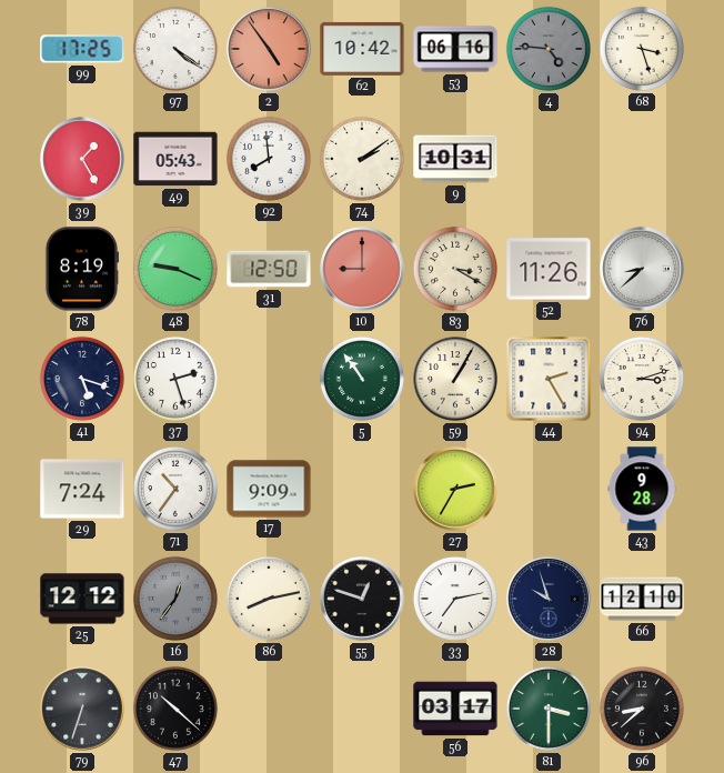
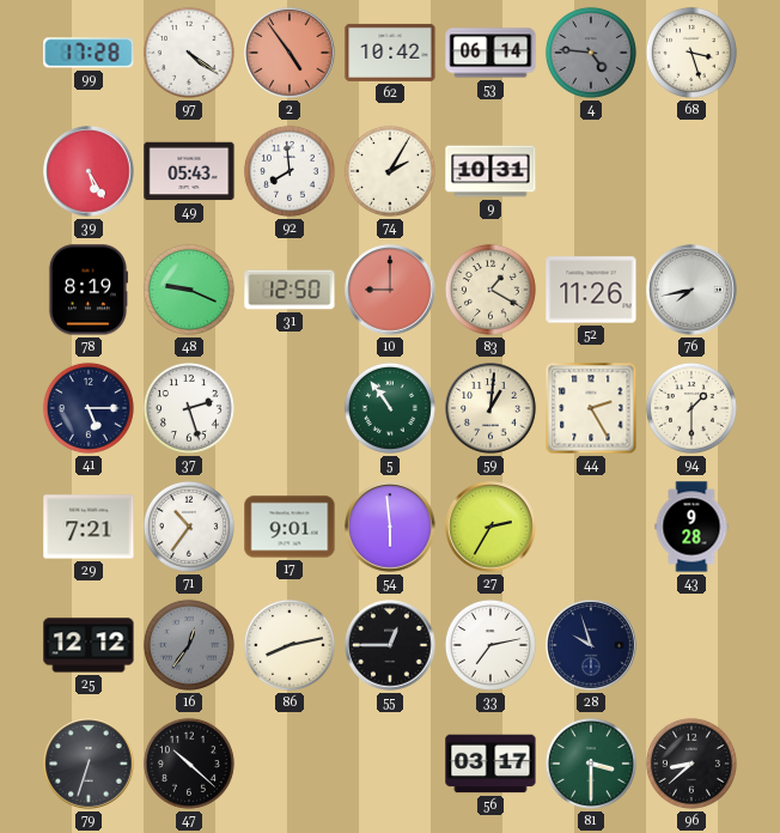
99: 17:25 -> 17:28 (89, 53)
53: 06:16 -> 06:14 (490, 53)
39: 1:25 -> 5:25 (89, 171)
74: 2:09 -> 2:05 (390, 171)
83: 3:20 -> 1:20 (490, 290)
76: 8:38 -> 7:43 (691, 290)
41: 5:18 -> 5:15 (89, 408)
59: 1:05 -> 1:01 (490, 408)
94: 3:12 -> 1:30 (691, 408)
29: 7:24 -> 7:21 (89, 527)
17: 9:09 -> 9:01 (290, 527)
54: none -> 5:59 (390, 527)
55: 12:48 -> 12:45 (390, 645)
66: 12:10 -> none (642, 599)
